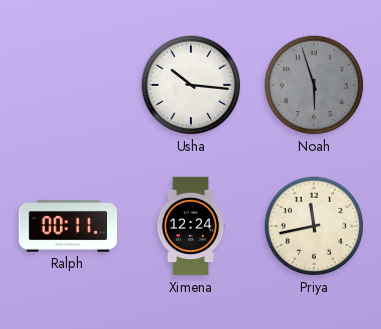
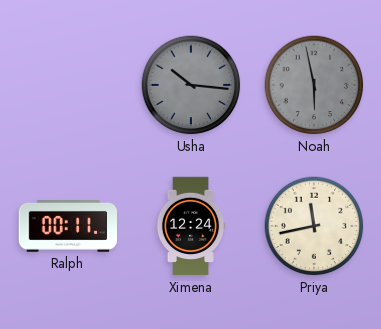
Usha dial: white -> grey (191, 85)
Noah: 5:57 -> 5:58 (314, 85)
